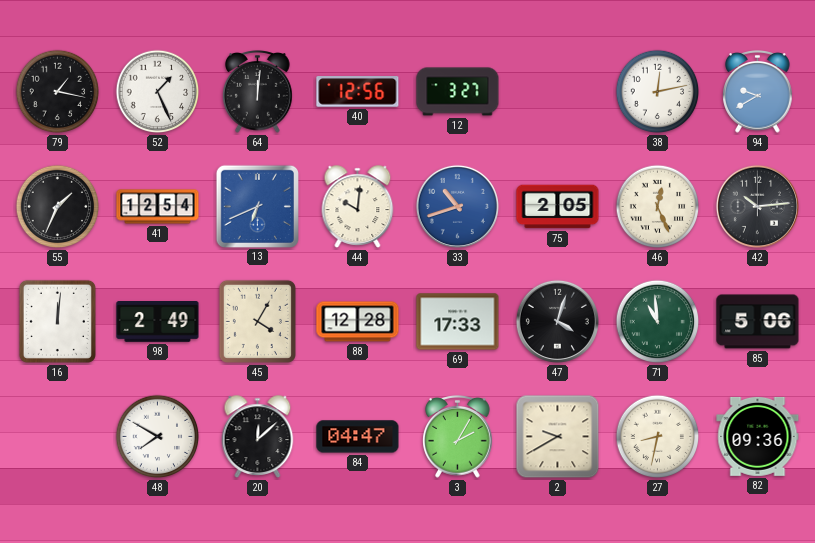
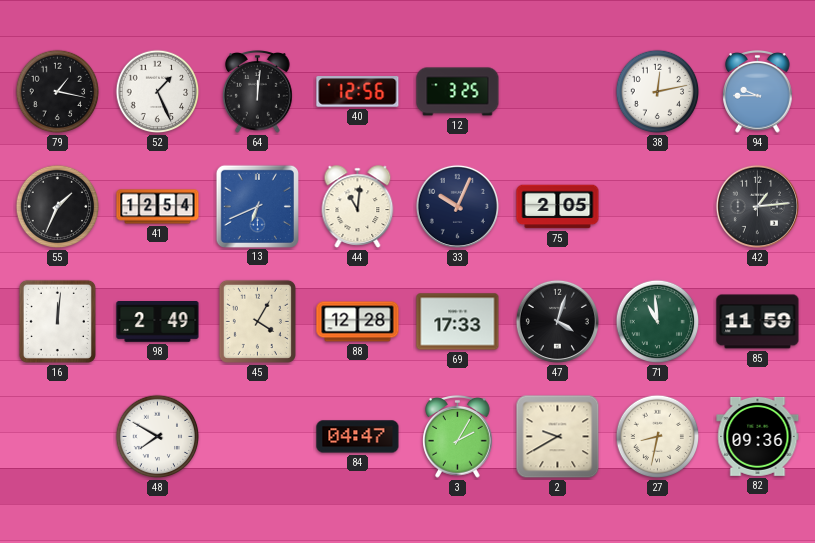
12: 3:27 -> 3:25 (458, 92)
94: 9:40 -> 9:45 (758, 92)
44: 10:01 -> 11:01 (358, 207)
33: 10:42 -> 10:04 (457, 206)
33 dial: blue -> navy (457, 206)
46: 12:26 -> none (658, 207)
42: 10:14 -> 1:14 (757, 206)
85: 5:06 -> 11:59 (758, 322)
20: 12:08 -> none (258, 437)
